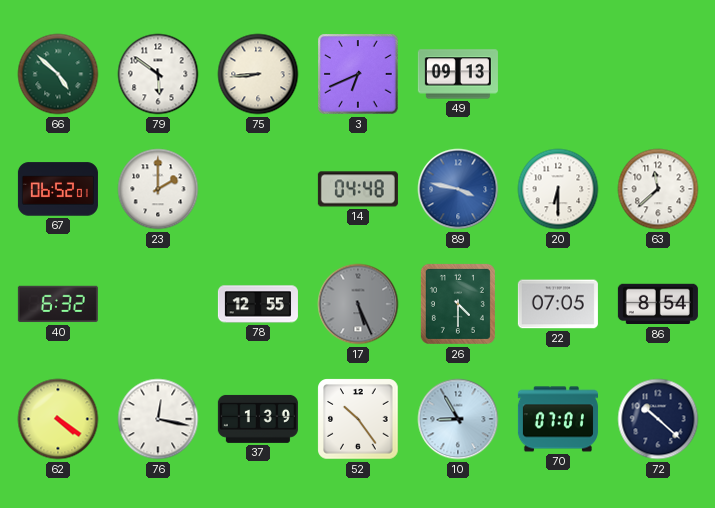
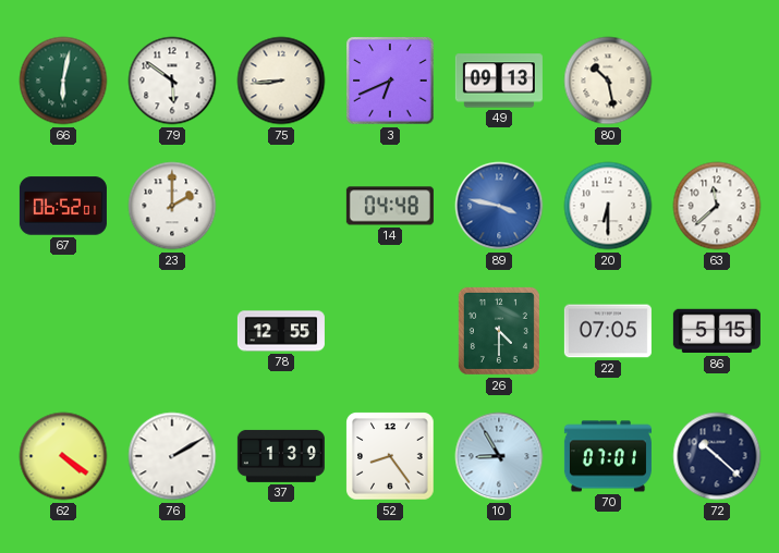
66: 4:52 -> 6:02 (63, 81)
80: none -> 10:28 (608, 81)
40: 6:32 -> none (58, 304)
17: 5:26 -> none (358, 304)
86: 8:54 -> 5:15 (717, 331)
76: 12:17 -> 2:10 (172, 456)
52: 10:24 -> 8:24 (390, 456)
